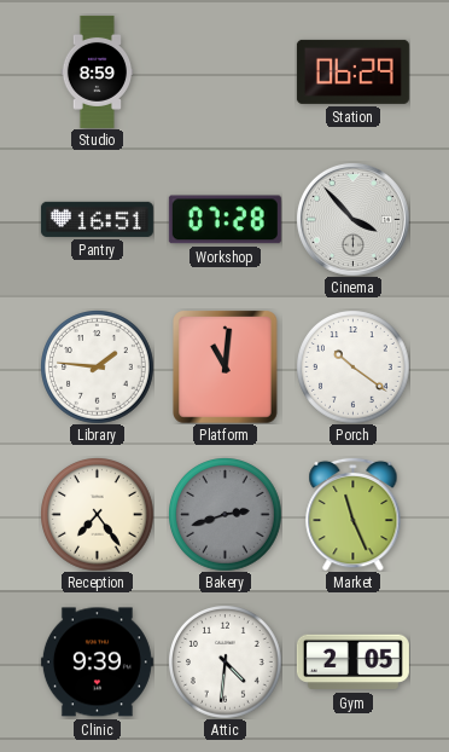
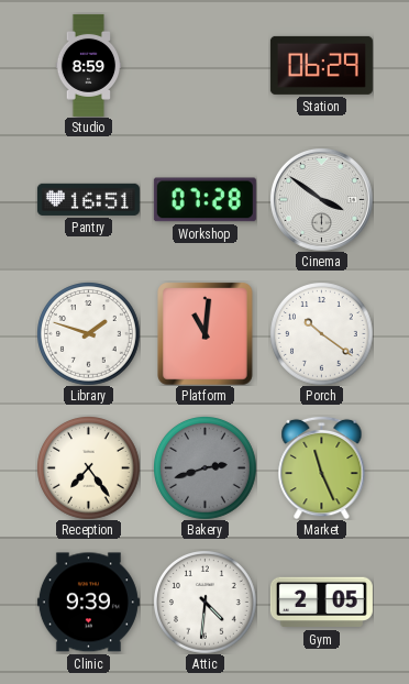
Cinema: 3:53 -> 3:51 (321, 199)
Library: 1:46 -> 1:48 (89, 334)
